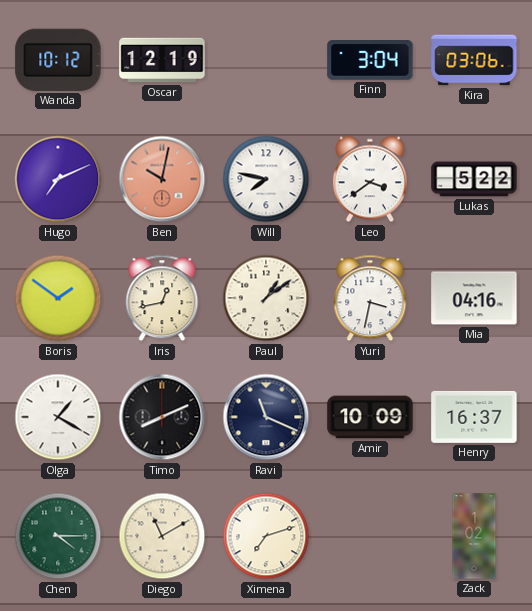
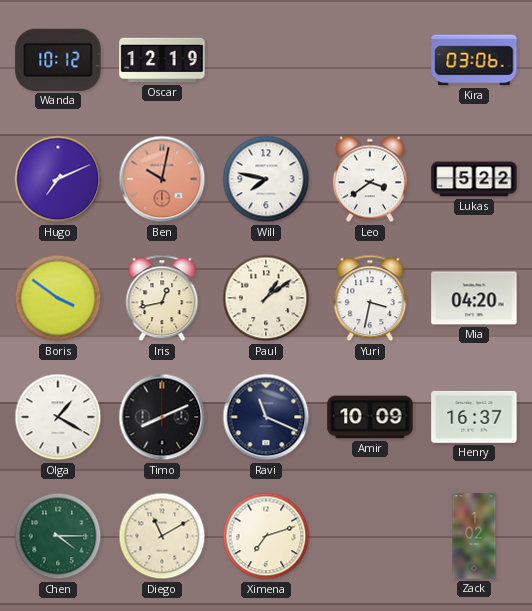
Finn: 3:04 -> none (370, 61)
Boris: 1:51 -> 3:51 (58, 298)
Mia: 04:16 -> 04:20 (474, 298)
